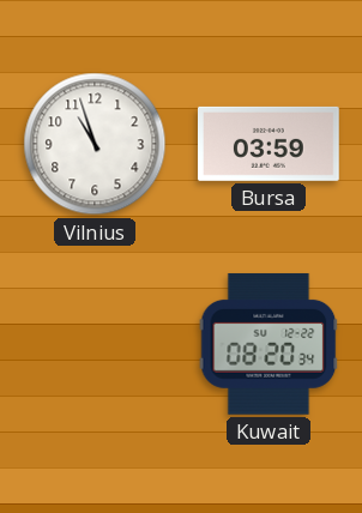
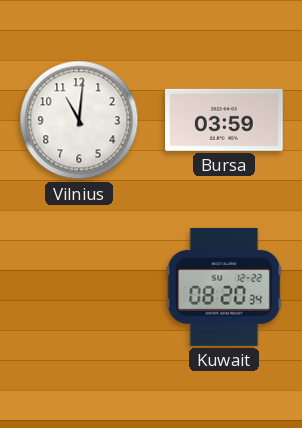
Vilnius: 10:57 -> 11:01 (79, 120)
